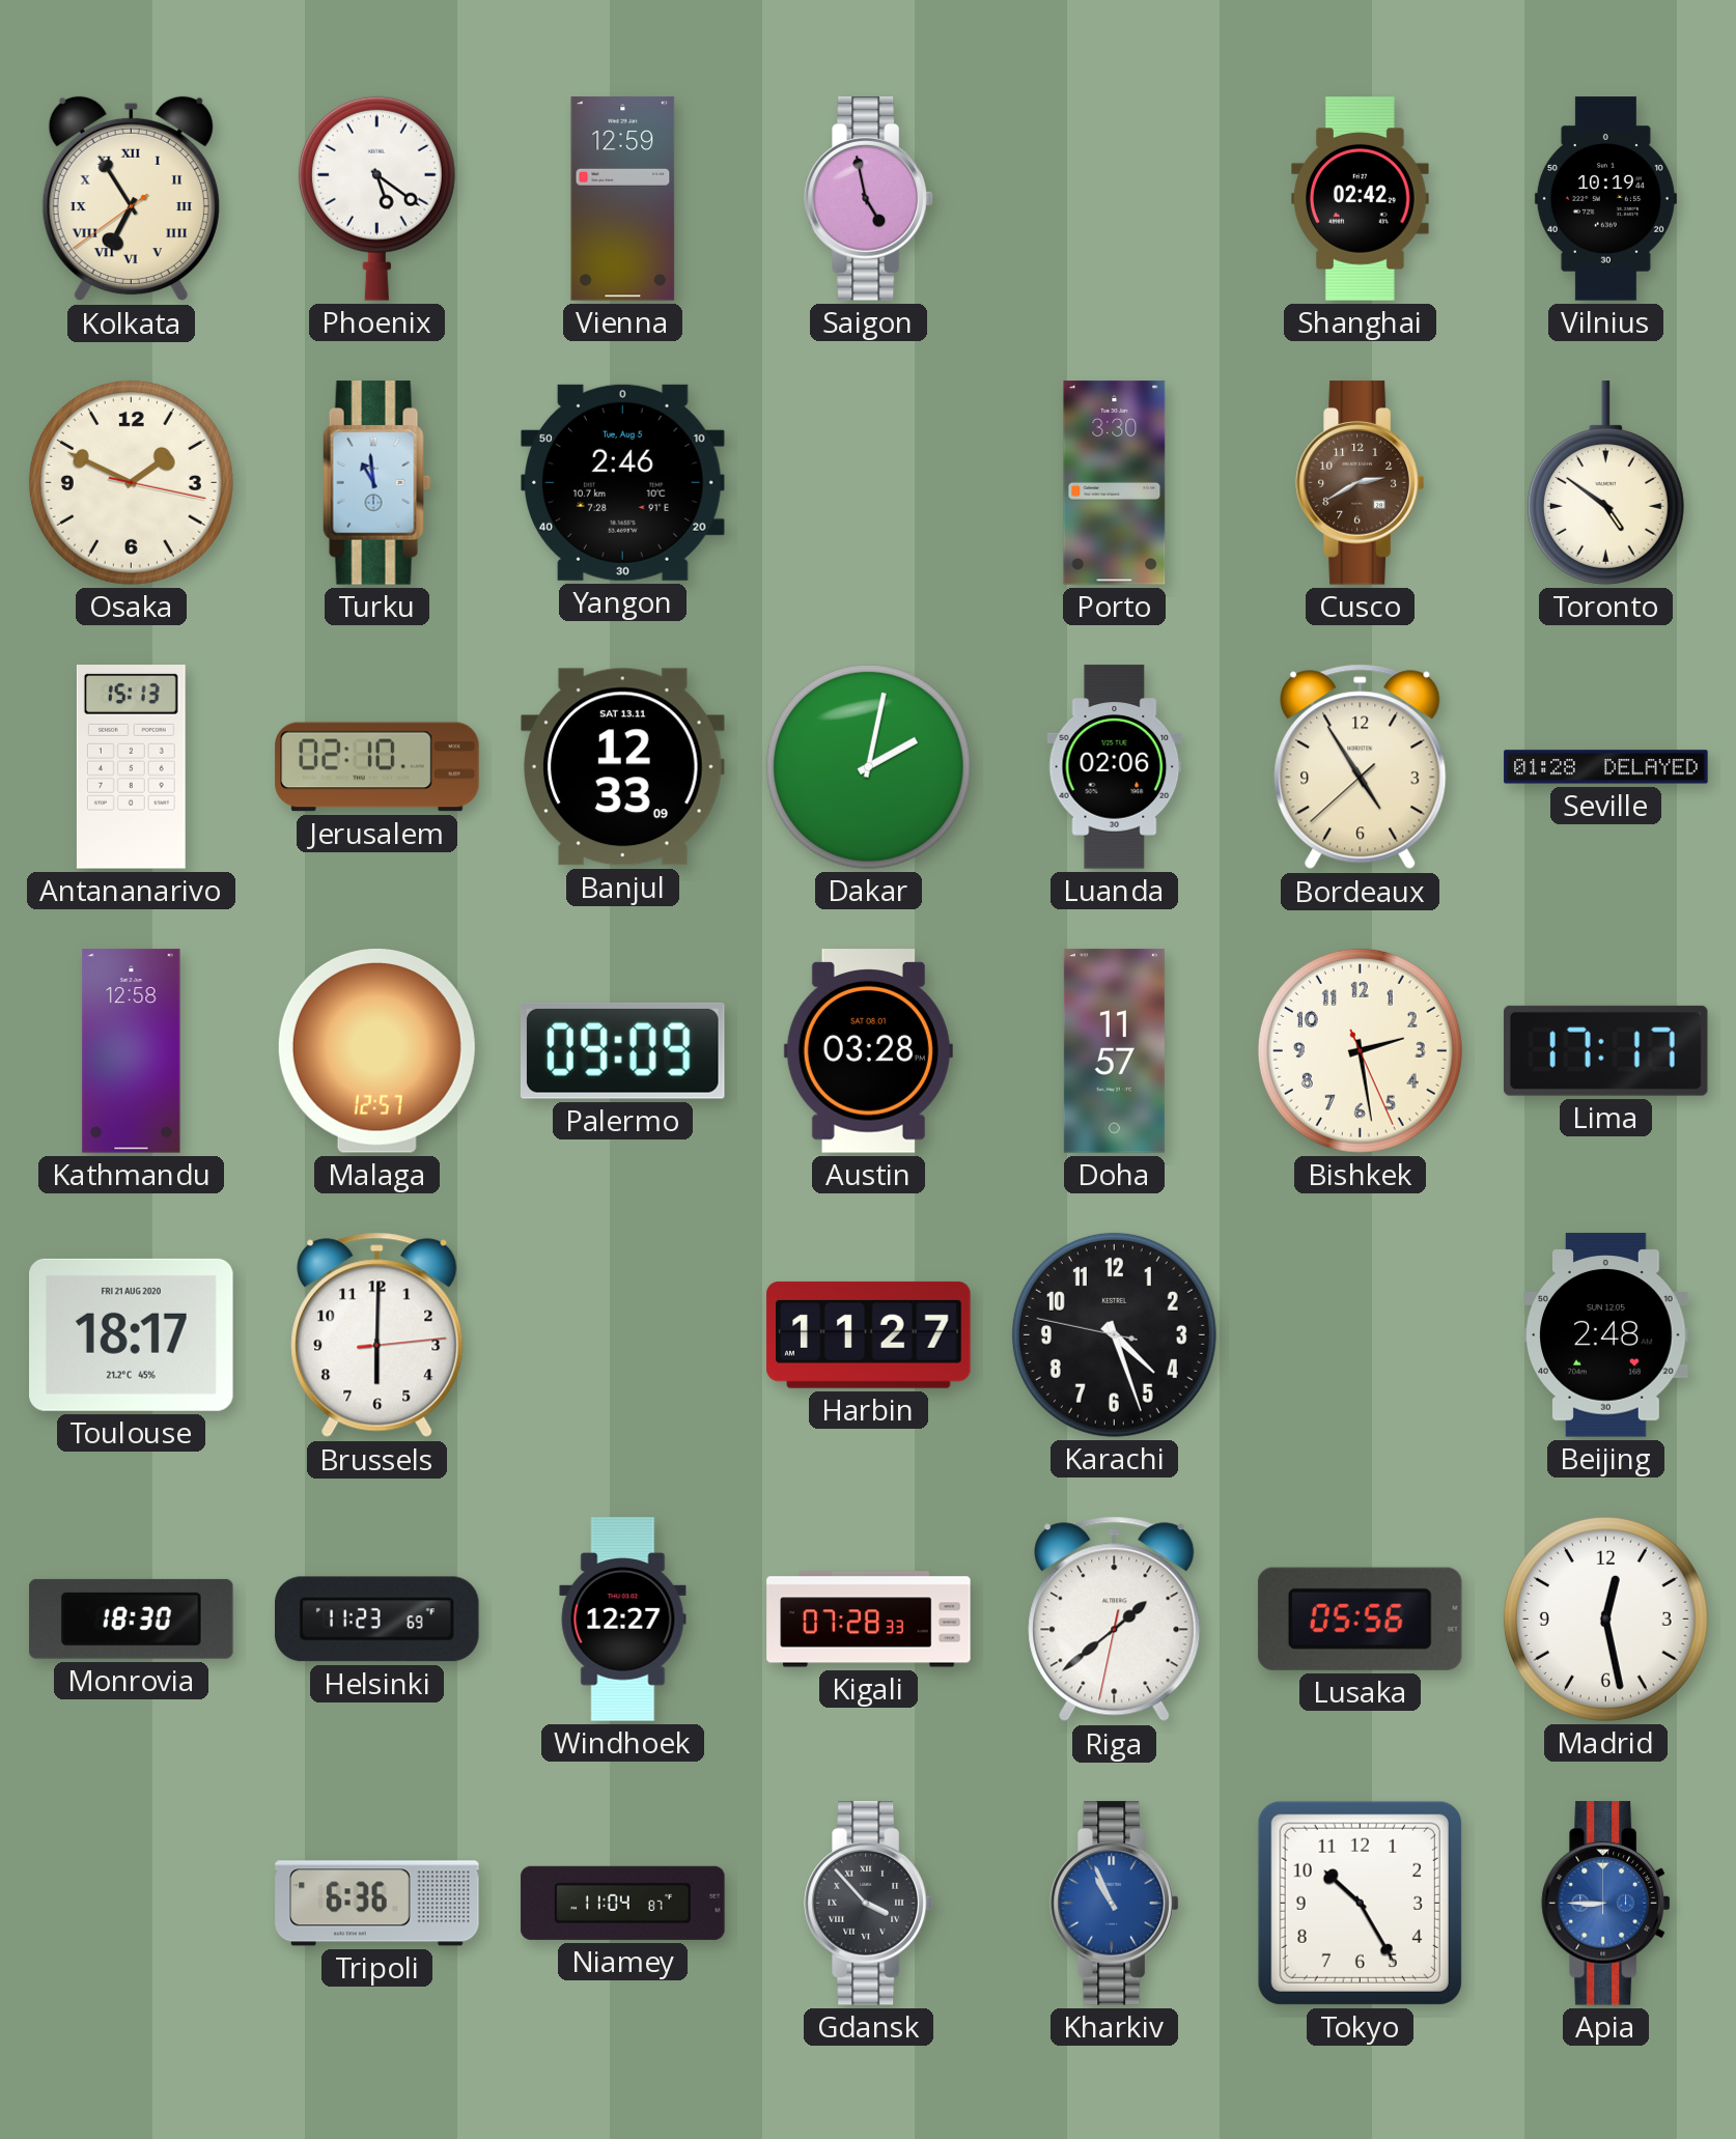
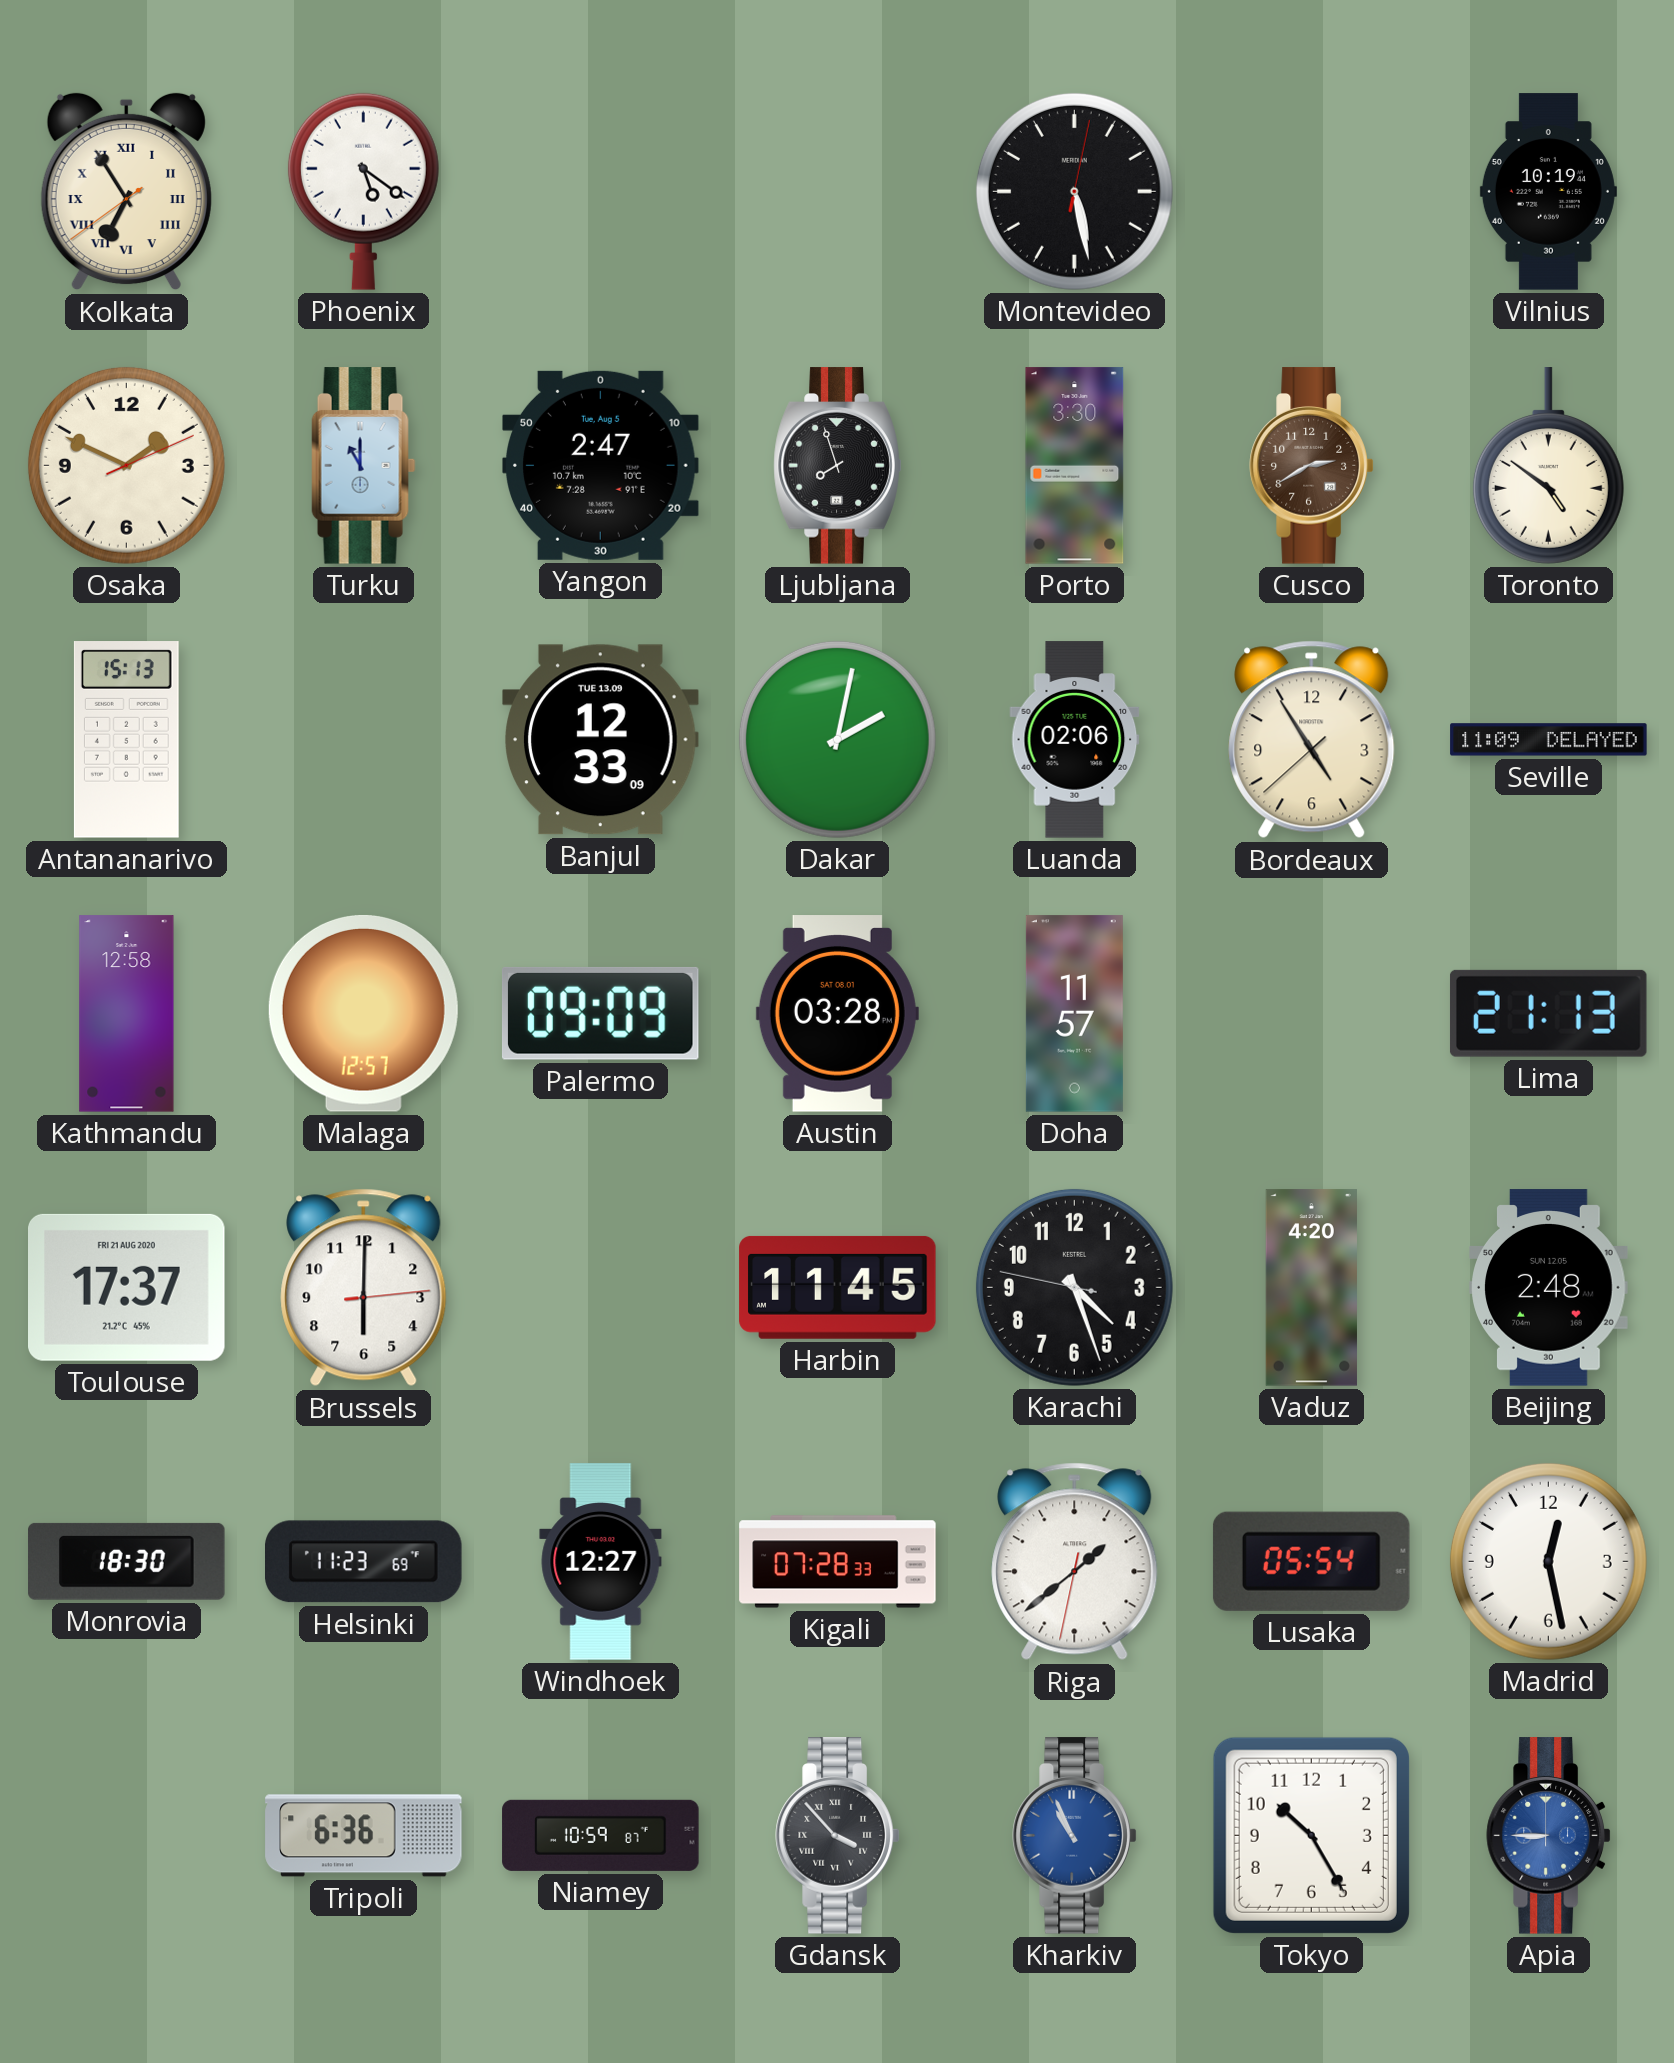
Vienna: 12:59 -> none (623, 199)
Saigon: 4:58 -> none (869, 199)
Montevideo: none -> 5:28 (1074, 191)
Shanghai: 02:42 -> none (1361, 199)
Osaka: 1:49:17 -> 1:49:11 (126, 465)
Turku: 10:59 -> 11:00 (364, 466)
Yangon: 2:46 -> 2:47 (601, 465)
Ljubljana: none -> 7:57 (838, 466)
Jerusalem: 02:10 -> none (377, 767)
Banjul date: SAT 13.11 -> TUE 13.09 (601, 740)
Seville: 01:28 -> 11:09 (1549, 740)
Bishkek: 2:28 -> none (1360, 1050)
Lima: 17:17 -> 21:13 (1548, 1013)
Toulouse: 18:17 -> 17:37 (127, 1287)
Harbin: 11:27 -> 11:45 (838, 1287)
Vaduz: none -> 4:20 (1311, 1288)
Lusaka: 05:56 -> 05:54 (1311, 1561)
Niamey: 11:04 -> 10:59 (601, 1835)
